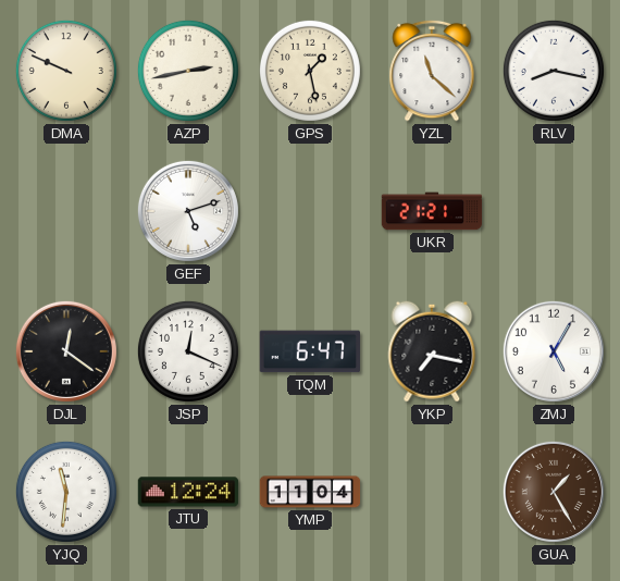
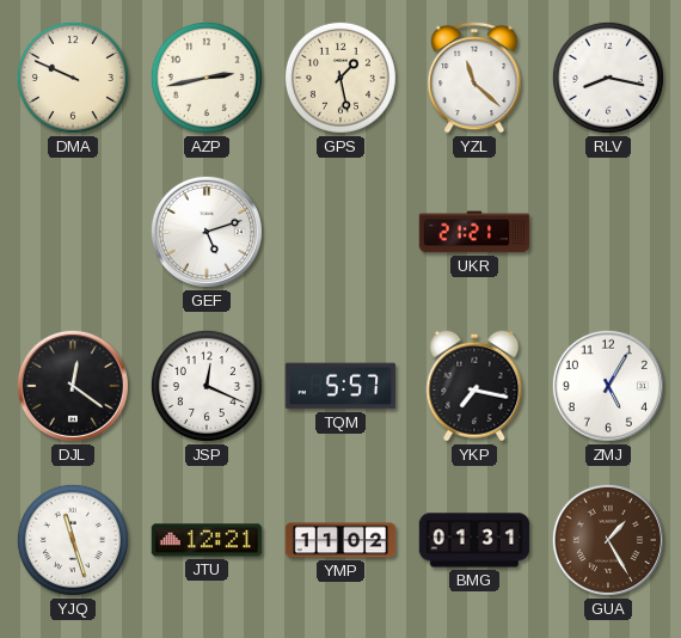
TQM: 6:47 -> 5:57 (339, 386)
YJQ: 11:31 -> 11:27 (73, 540)
JTU: 12:24 -> 12:21 (207, 540)
YMP: 11:04 -> 11:02 (340, 540)
BMG: none -> 01:31 (474, 540)
